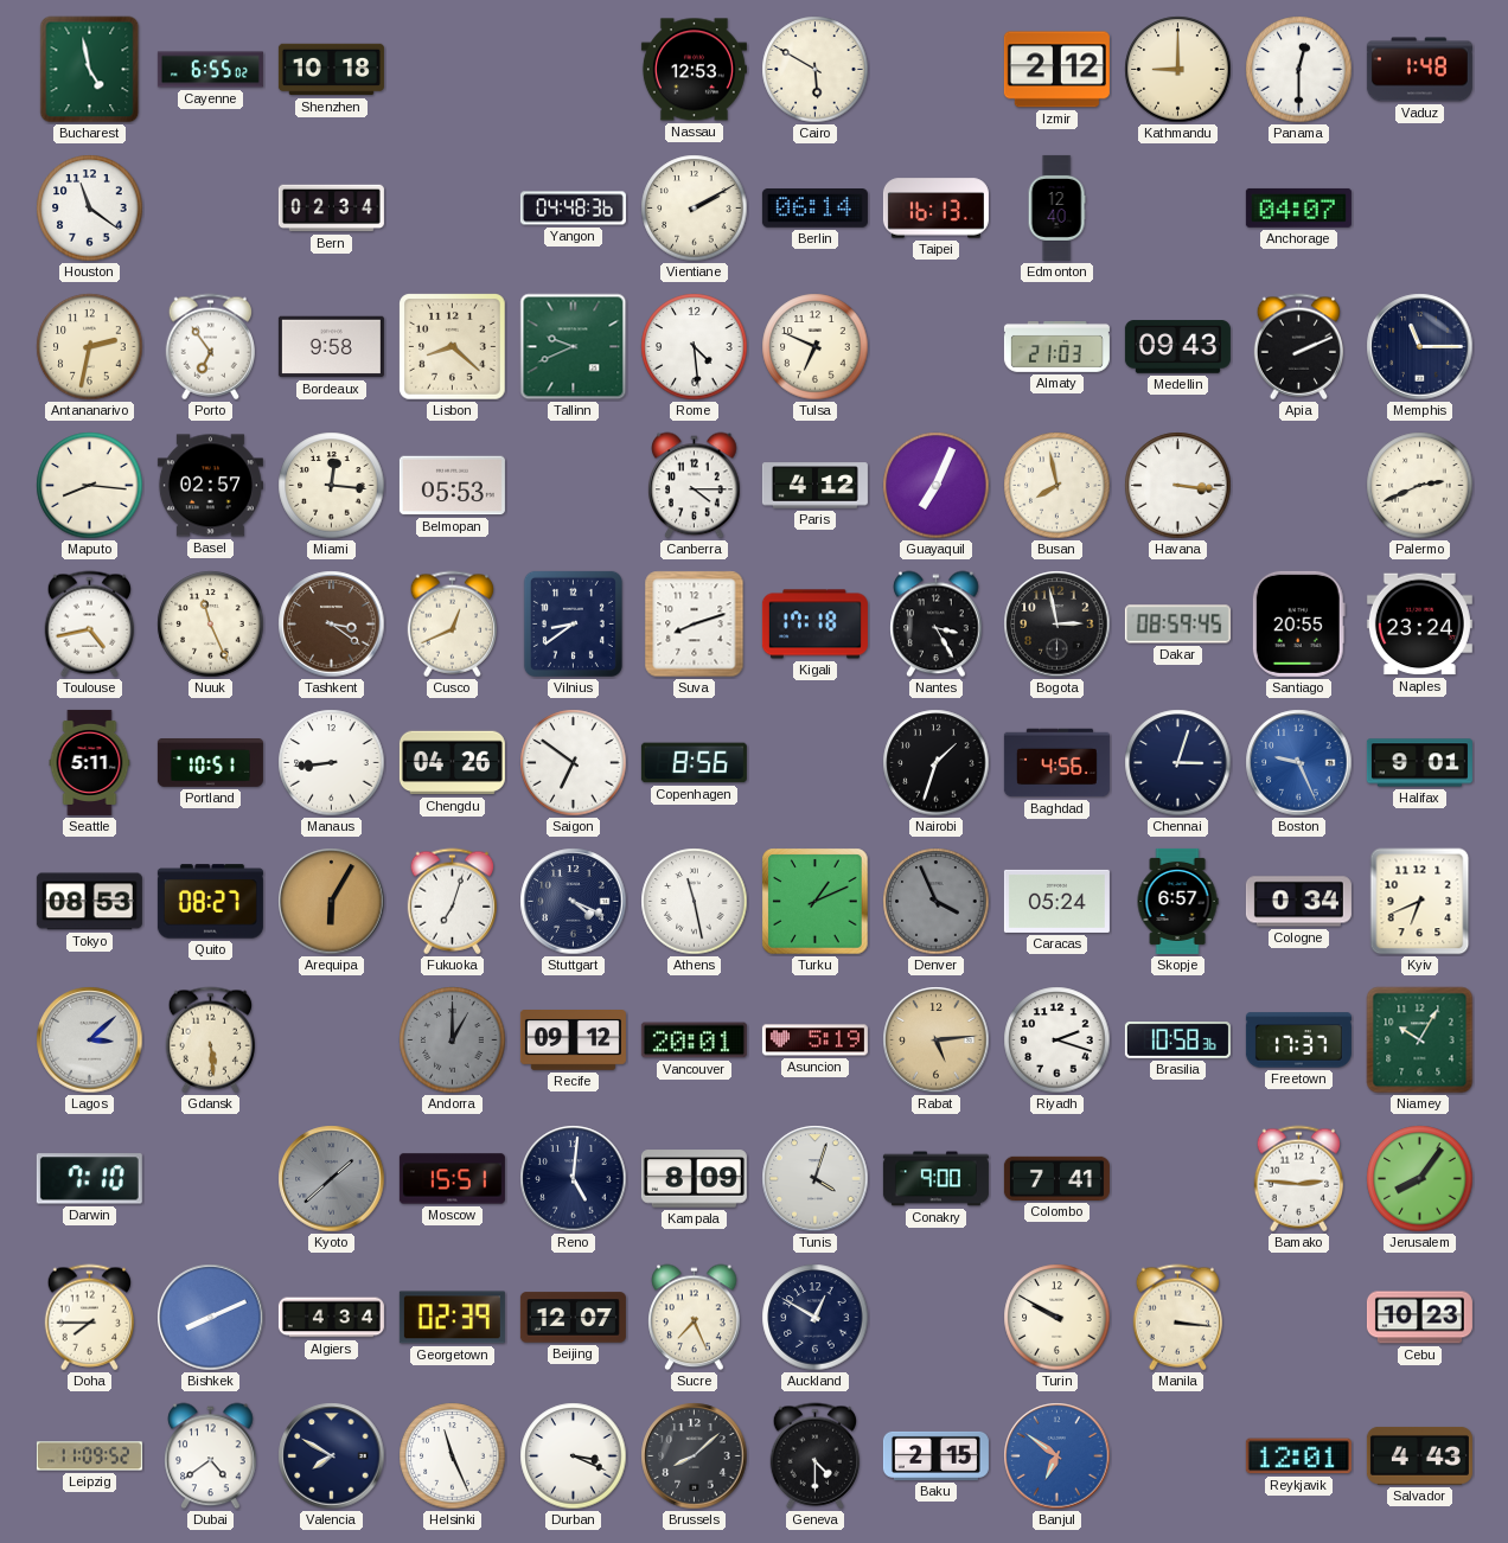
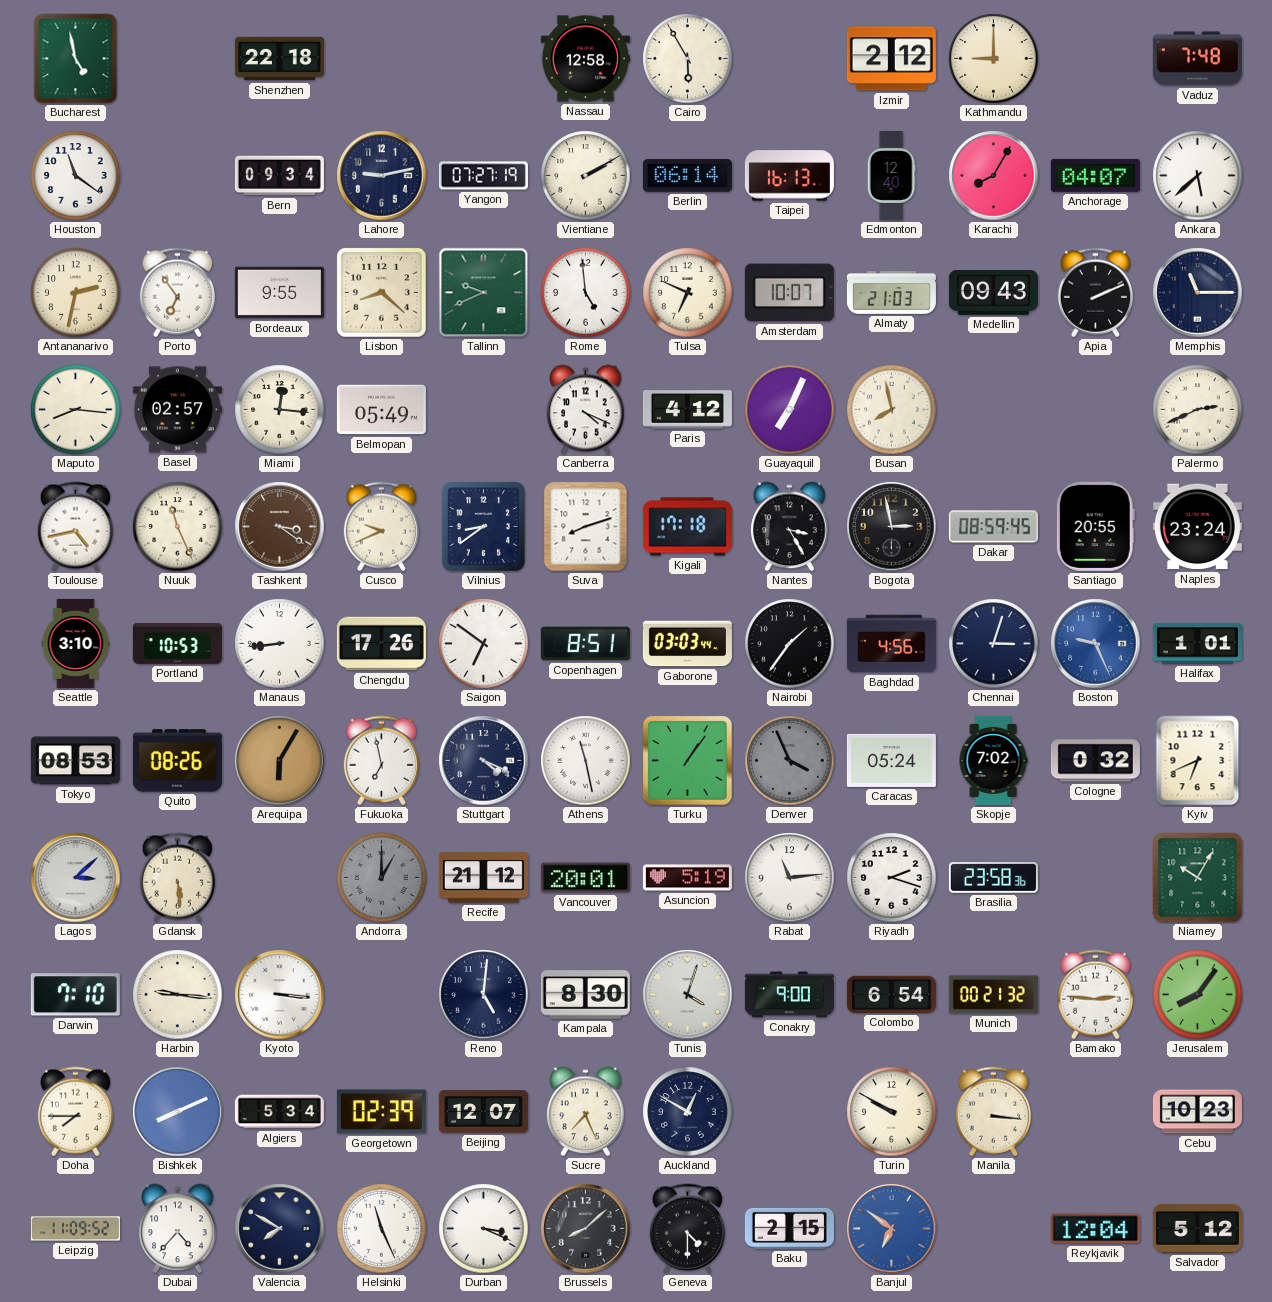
Cayenne: 6:55 -> none (210, 70)
Shenzhen: 10:18 -> 22:18 (279, 59)
Nassau: 12:53 -> 12:58 (585, 59)
Cairo: 5:50 -> 5:55 (688, 59)
Panama: 12:30 -> none (1299, 70)
Vaduz: 1:48 -> 7:48 (1197, 59)
Bern: 02:34 -> 09:34 (279, 176)
Lahore: none -> 9:13 (382, 176)
Yangon: 04:48 -> 07:27 (483, 176)
Karachi: none -> 8:05 (994, 176)
Ankara: none -> 5:38 (1198, 176)
Bordeaux: 9:58 -> 9:55 (279, 293)
Rome: 4:29 -> 4:59 (586, 293)
Amsterdam: none -> 10:07 (789, 293)
Belmopan: 05:53 -> 05:49 (381, 410)
Canberra: 4:15 -> 4:19 (586, 410)
Havana: 3:16 -> none (1178, 486)
Cusco: 12:41 -> 9:41 (381, 527)
Seattle: 5:11 -> 3:10 (76, 643)
Portland: 10:51 -> 10:53 (177, 644)
Chengdu: 04:26 -> 17:26 (381, 644)
Copenhagen: 8:56 -> 8:51 (585, 644)
Gaborone: none -> 03:03 (687, 644)
Nairobi: 1:33 -> 1:36 (790, 644)
Halifax: 9:01 -> 1:01 (1197, 644)
Quito: 08:27 -> 08:26 (177, 761)
Fukuoka: 7:03 -> 6:58 (381, 761)
Turku: 1:11 -> 1:06 (688, 761)
Skopje: 6:57 -> 7:02 (993, 760)
Cologne: 0:34 -> 0:32 (1095, 761)
Recife: 09:12 -> 21:12 (483, 878)
Rabat: 5:14 -> 11:14 (790, 878)
Rabat dial: champagne -> white (790, 878)
Brasilia: 10:58 -> 23:58 (993, 878)
Freetown: 17:37 -> none (1298, 1041)
Harbin: none -> 9:16 (178, 995)
Kyoto: 1:38 -> 3:16 (280, 995)
Kyoto dial: grey -> white (280, 995)
Moscow: 15:51 -> none (452, 1179)
Kampala: 8:09 -> 8:30 (585, 995)
Colombo: 7:41 -> 6:54 (891, 994)
Munich: none -> 00:21 (993, 995)
Algiers: 4:34 -> 5:34 (279, 1112)
Dubai: 4:39 -> 4:37 (178, 1229)
Reykjavik: 12:01 -> 12:04 (1095, 1229)
Salvador: 4:43 -> 5:12 (1197, 1229)
